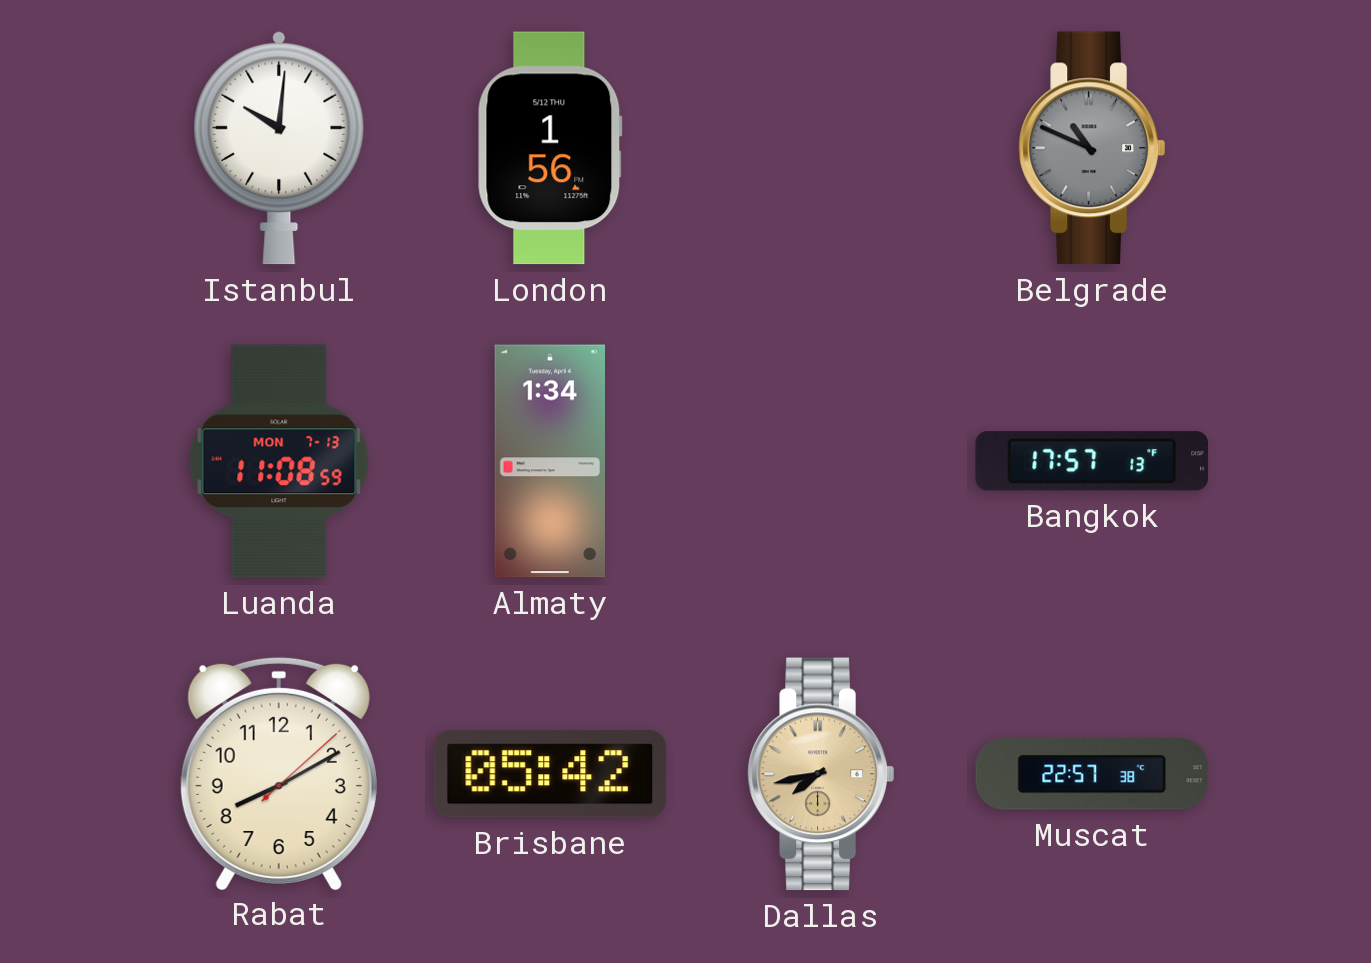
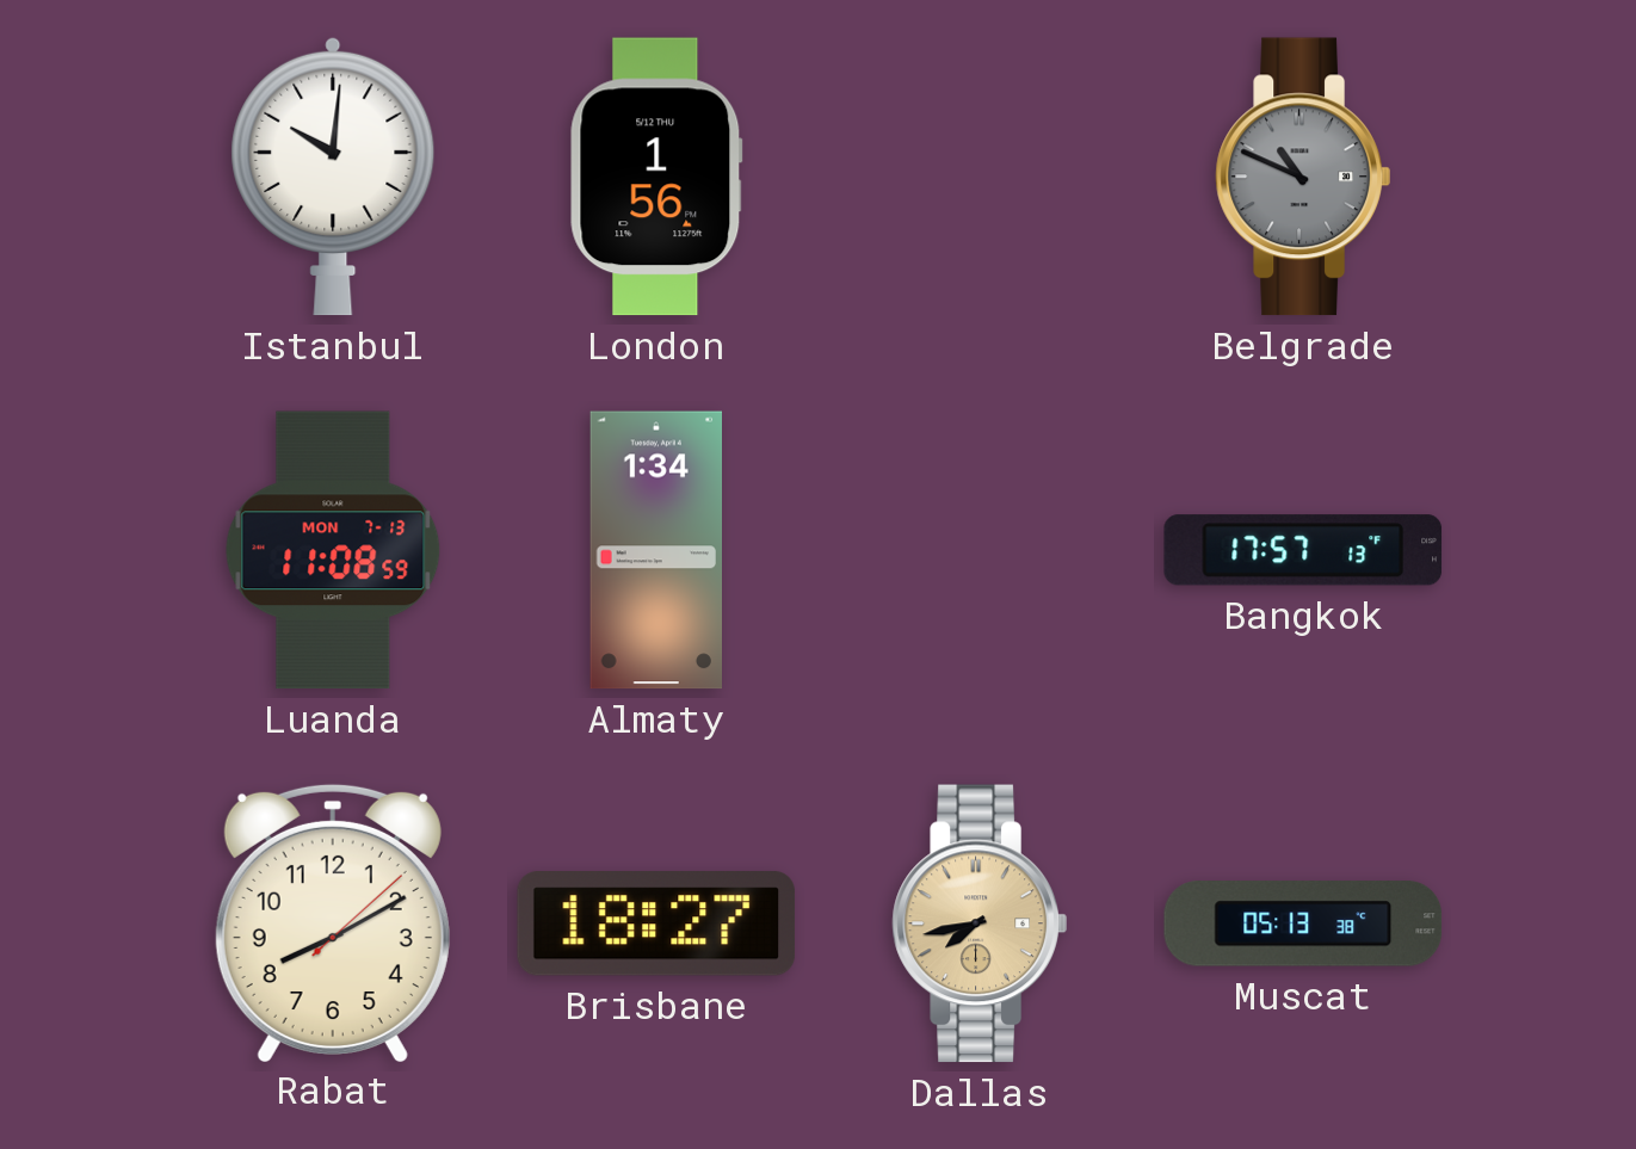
Brisbane: 05:42 -> 18:27 (656, 923)
Muscat: 22:57 -> 05:13 (1303, 923)
